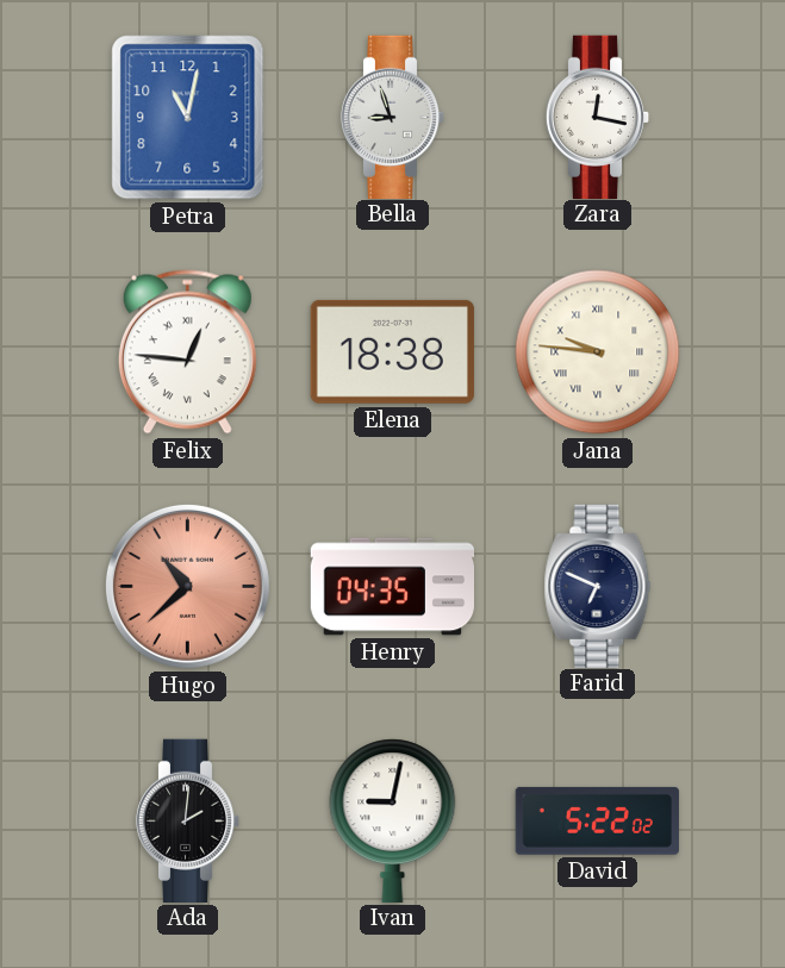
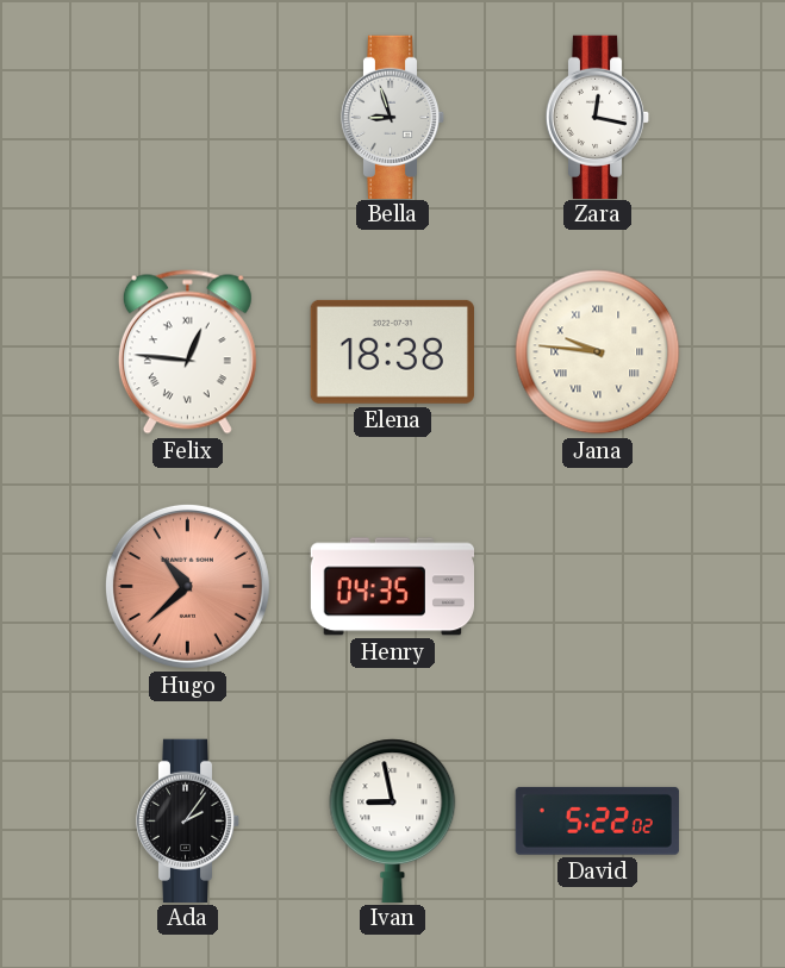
Petra: 11:02 -> none (188, 118)
Farid: 6:49 -> none (598, 586)
Ada: 2:01 -> 2:06 (188, 820)
Ivan: 9:02 -> 8:58 (393, 820)
